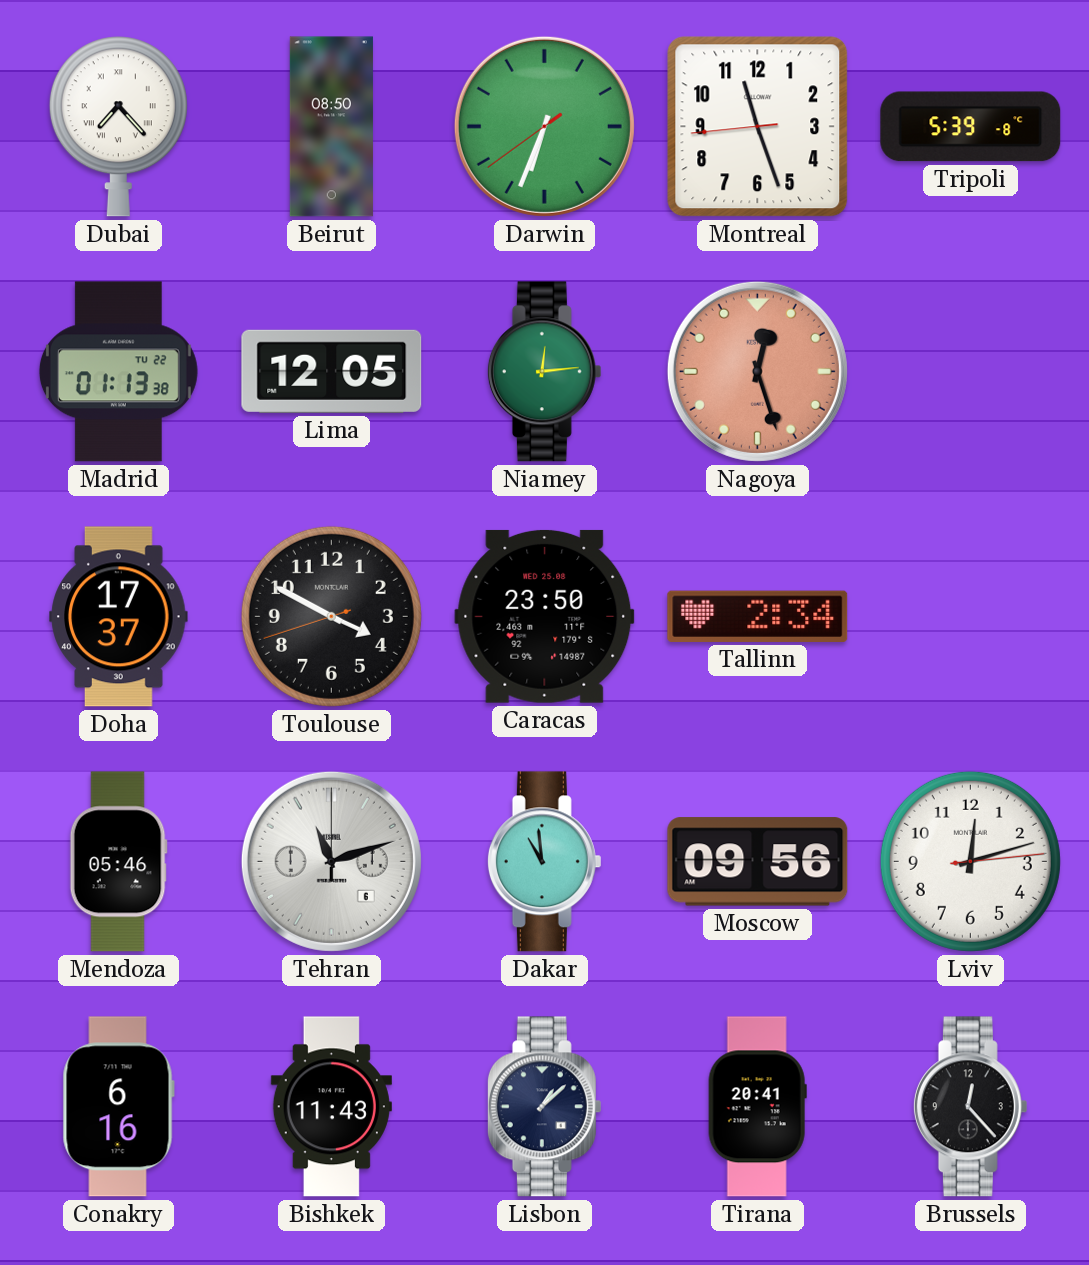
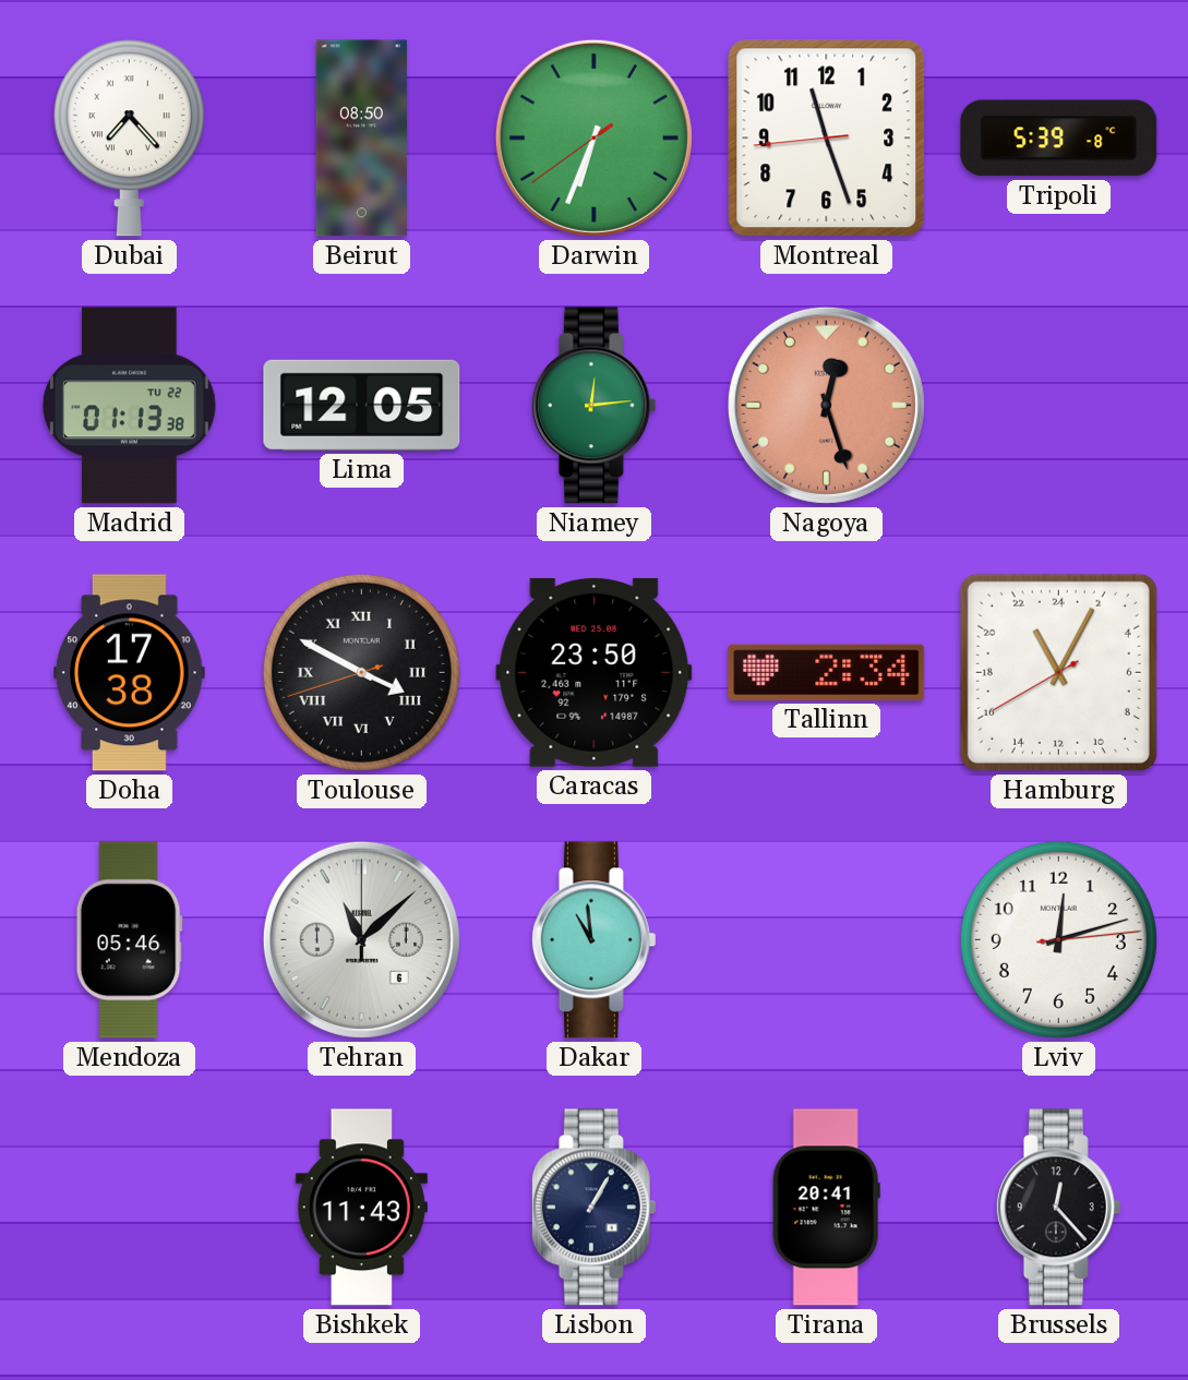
Doha: 17:37 -> 17:38 (130, 673)
Toulouse numerals: Arabic -> Roman (361, 672)
Hamburg: none -> 22:04 (1058, 672)
Tehran: 11:12 -> 11:08 (361, 939)
Moscow: 09:56 -> none (758, 862)
Conakry: 6:16 -> none (118, 1107)
Lisbon: 1:08 -> 1:05 (593, 1208)
